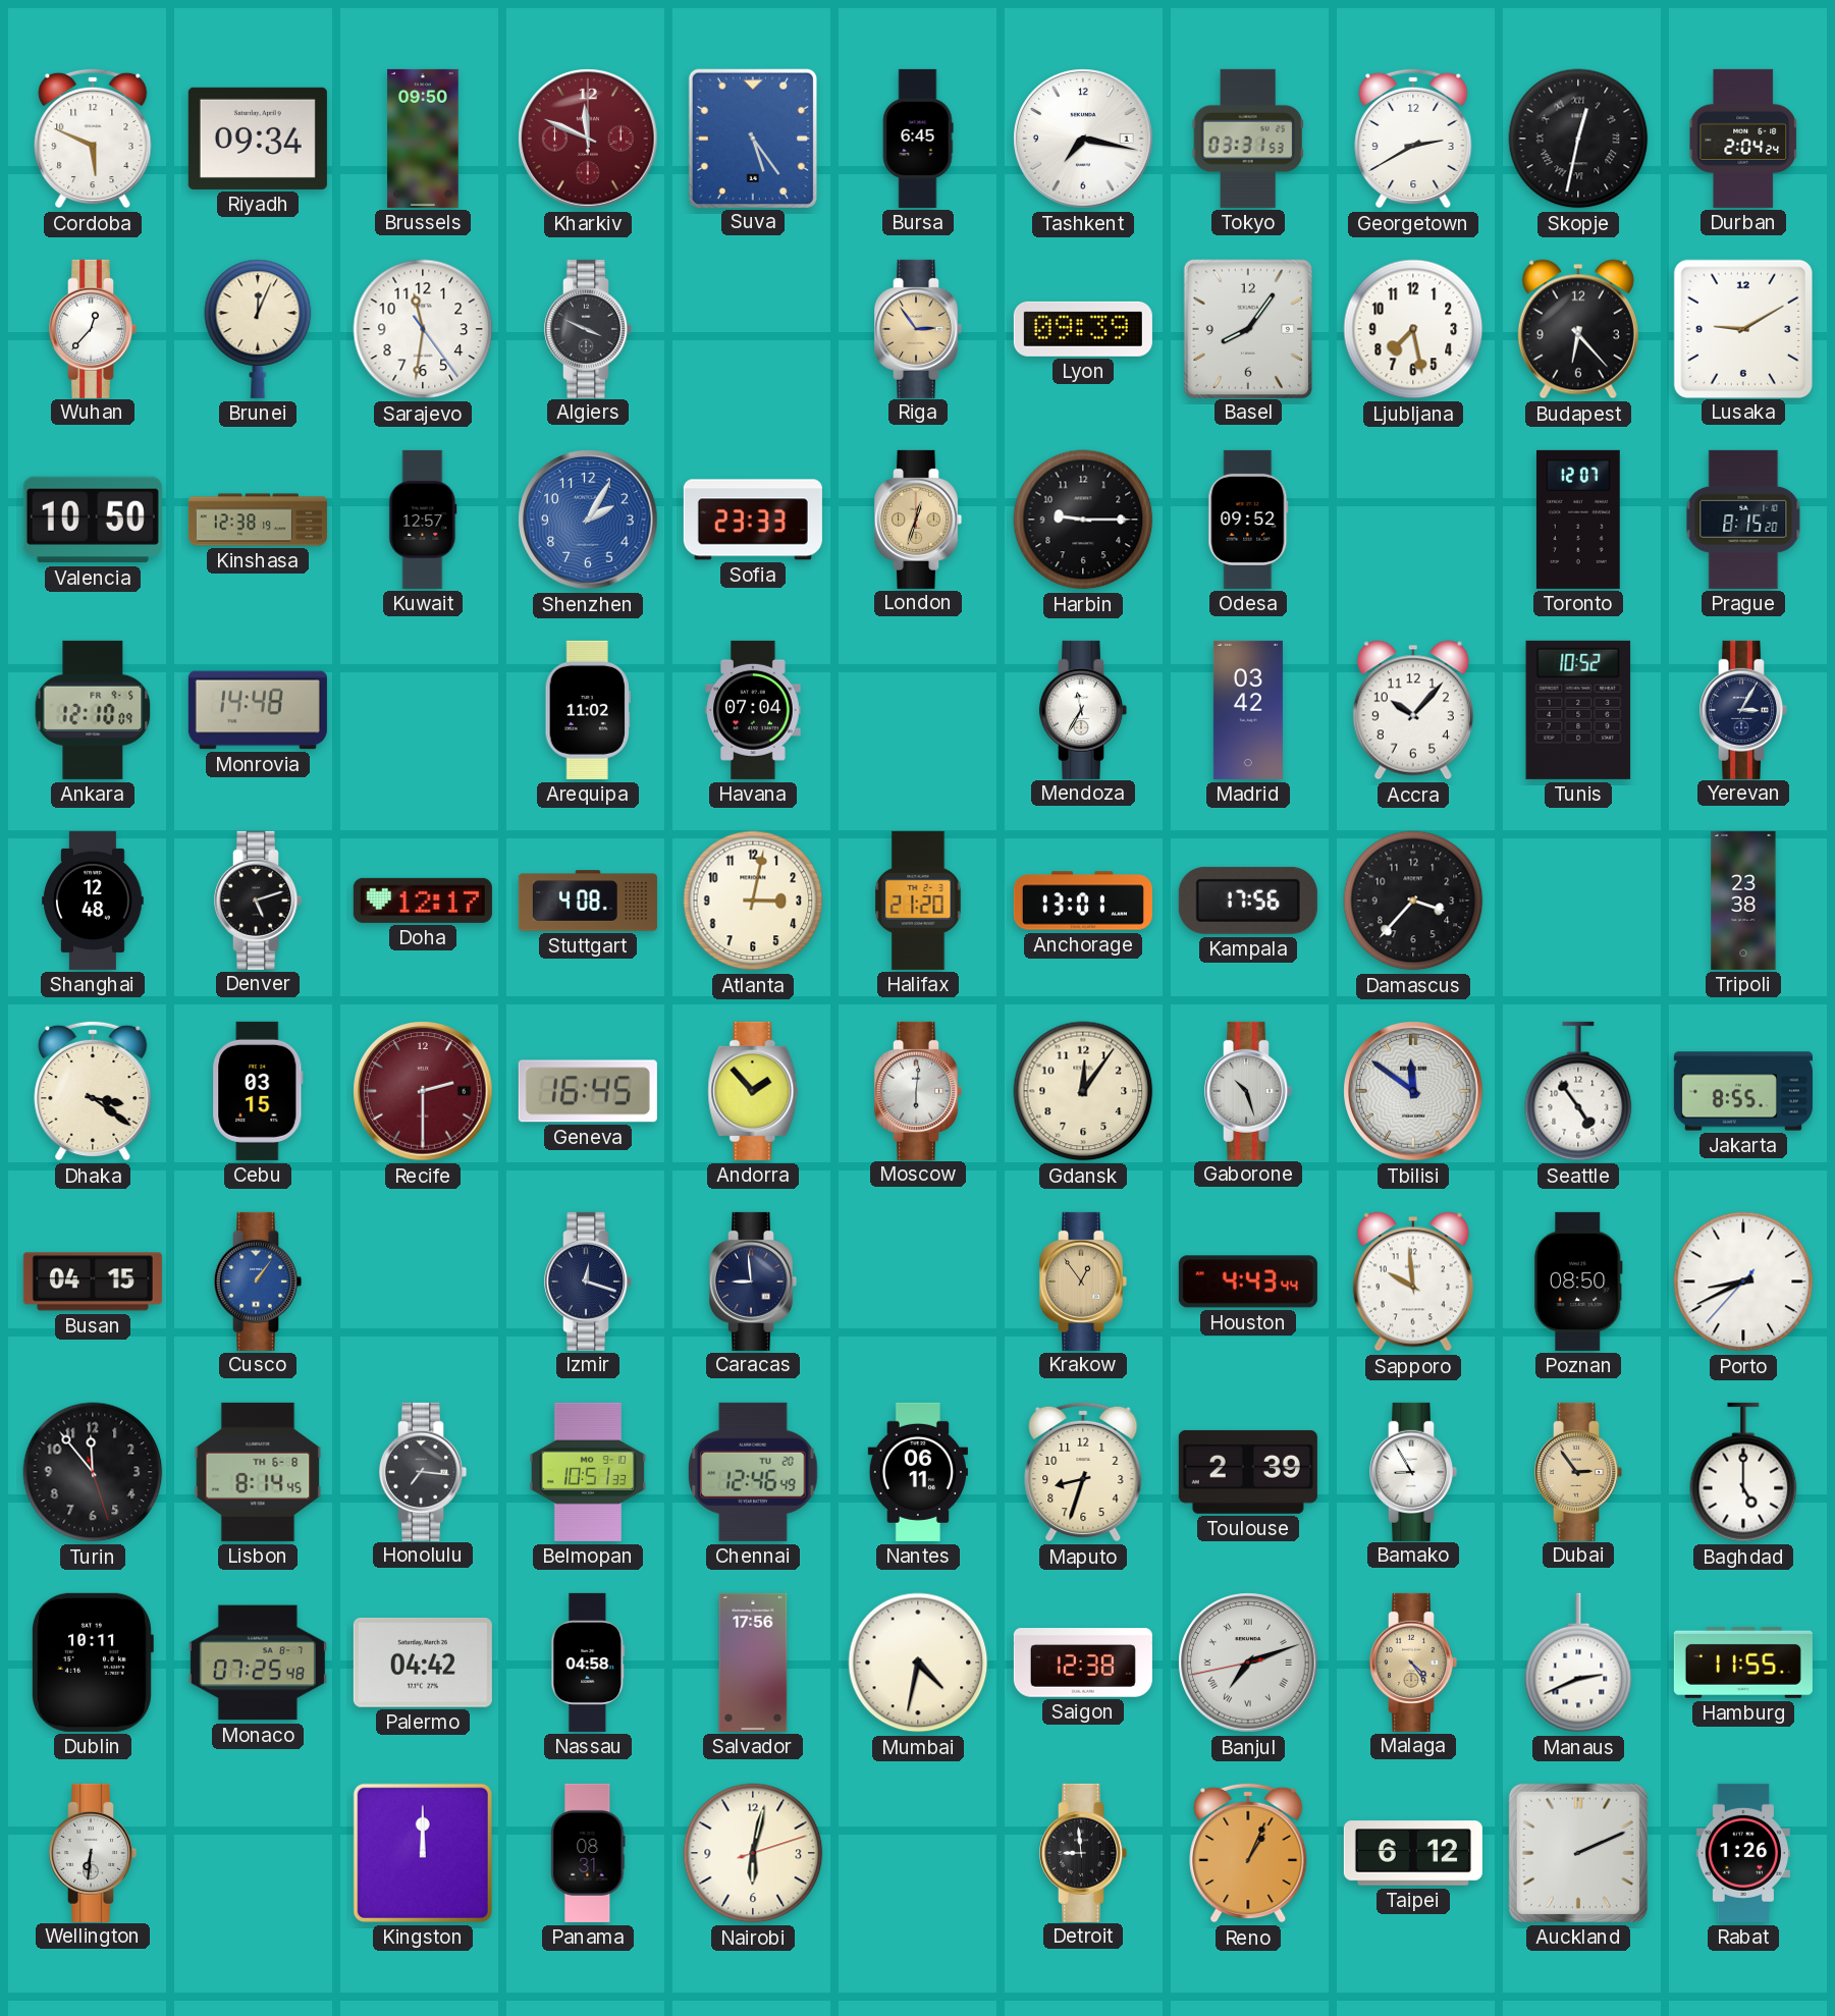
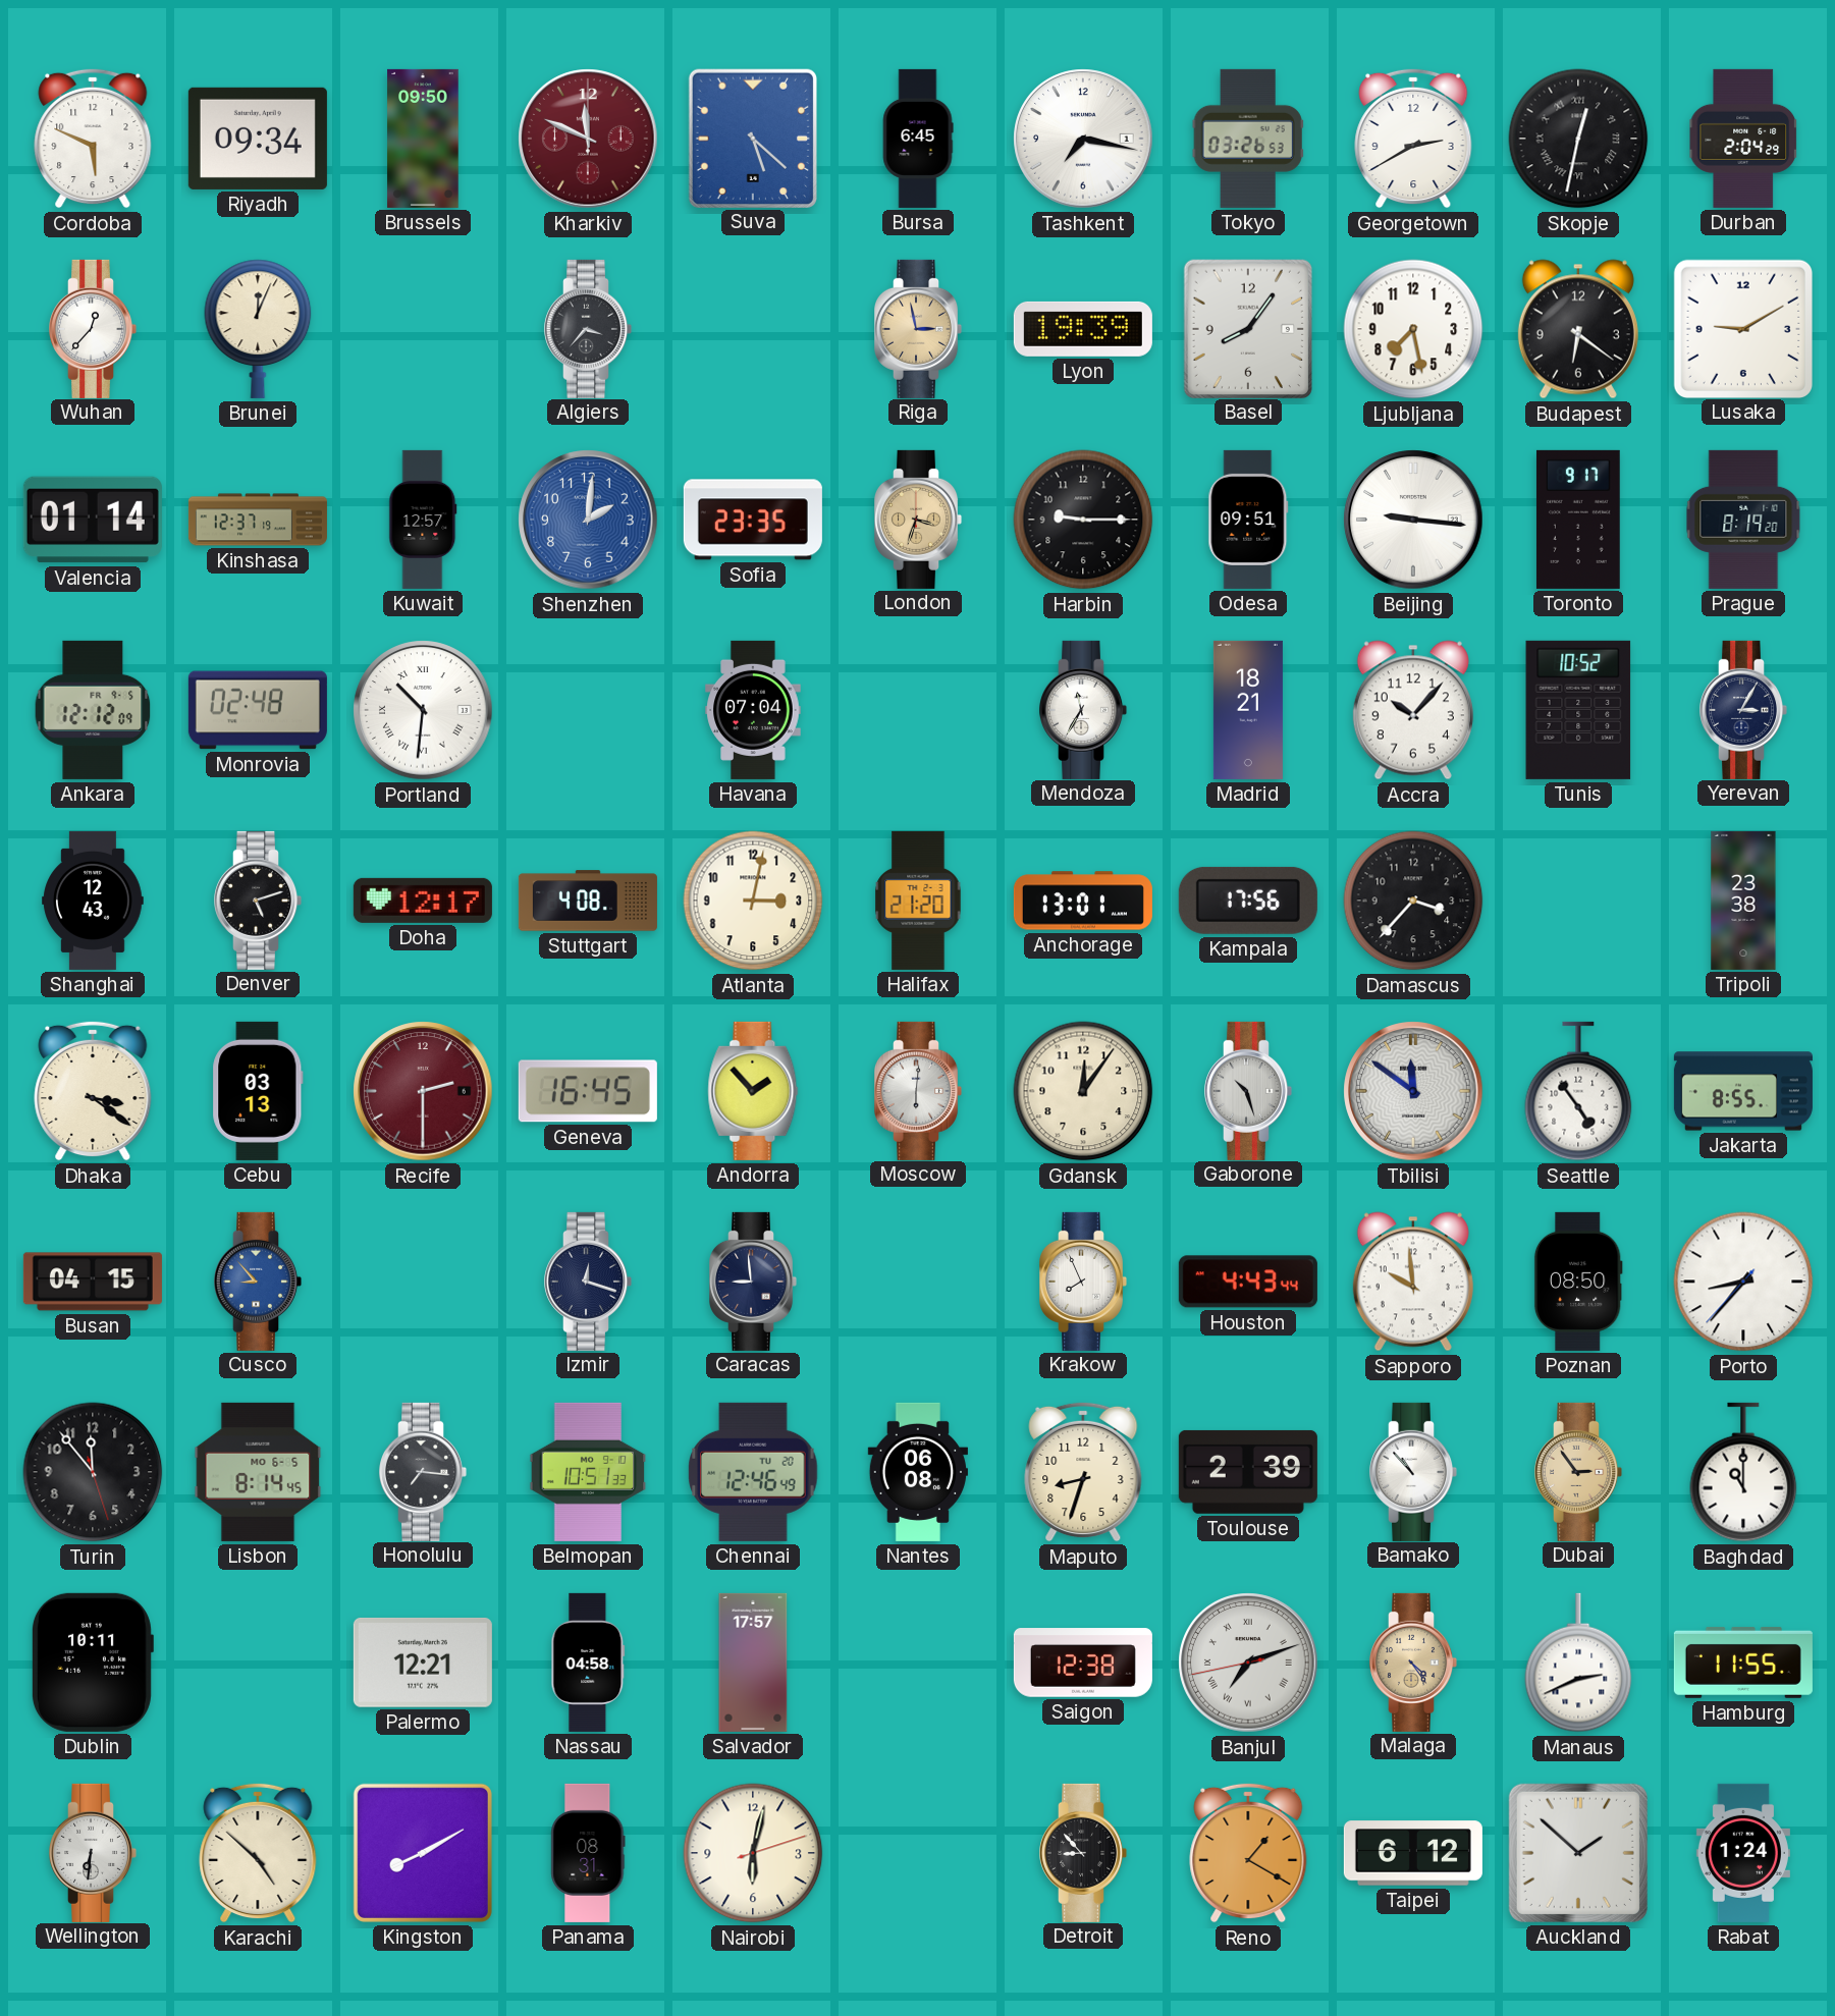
Suva: 5:24 -> 5:22 (752, 138)
Tokyo: 03:31 -> 03:26 (1248, 139)
Durban: 2:04:24 -> 2:04:29 (1742, 139)
Sarajevo: 11:31 -> none (423, 329)
Algiers: 3:49 -> 3:37 (589, 329)
Riga: 2:54 -> 2:58 (919, 329)
Lyon: 09:39 -> 19:39 (1083, 329)
Budapest: 6:23 -> 6:21 (1578, 329)
Valencia: 10:50 -> 01:14 (93, 520)
Kinshasa: 12:38 -> 12:37 (258, 520)
Shenzhen: 2:05 -> 2:01 (588, 520)
Sofia: 23:33 -> 23:35 (753, 520)
London: 12:33 -> 3:33 (919, 520)
Odesa: 09:52 -> 09:51 (1248, 520)
Beijing: none -> 9:16 (1413, 520)
Toronto: 12:07 -> 9:17 (1578, 520)
Prague: 8:15 -> 8:19 (1743, 520)
Ankara: 12:10 -> 12:12 (93, 710)
Monrovia: 14:48 -> 02:48 (258, 710)
Portland: none -> 10:31 (423, 710)
Arequipa: 11:02 -> none (588, 710)
Madrid: 03:42 -> 18:21 (1248, 710)
Shanghai: 12:48 -> 12:43 (93, 901)
Cebu: 03:15 -> 03:13 (258, 1091)
Cusco: 1:06 -> 8:53 (259, 1282)
Krakow: 12:54 -> 7:56 (1084, 1282)
Krakow dial: champagne -> white (1084, 1282)
Porto: 8:40 -> 8:36 (1743, 1282)
Lisbon date: TH 6-8 -> MO 6-5 (258, 1472)
Nantes: 06:11 -> 06:08 (917, 1472)
Bamako: 8:55 -> 10:53 (1414, 1472)
Baghdad: 5:00 -> 11:00 (1743, 1472)
Monaco: 07:25 -> none (258, 1663)
Palermo: 04:42 -> 12:21 (423, 1663)
Salvador: 17:56 -> 17:57 (753, 1663)
Mumbai: 4:32 -> none (918, 1663)
Karachi: none -> 4:52 (258, 1853)
Kingston: 12:00 -> 8:10 (423, 1853)
Detroit: 8:59 -> 8:53 (1084, 1853)
Reno: 1:04 -> 1:20 (1248, 1853)
Auckland: 2:11 -> 1:52 (1578, 1853)
Rabat: 1:26 -> 1:24 (1743, 1853)
